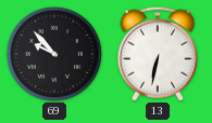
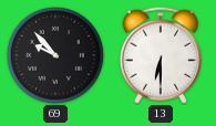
13: 6:32 -> 6:30 (160, 55)
